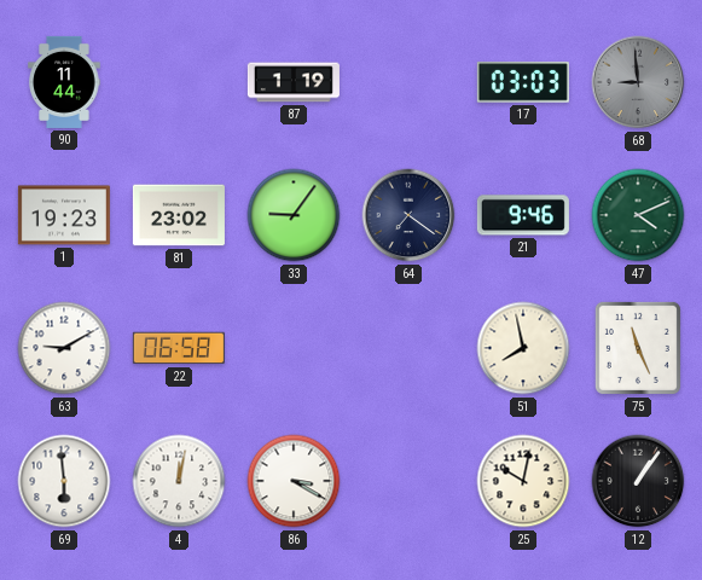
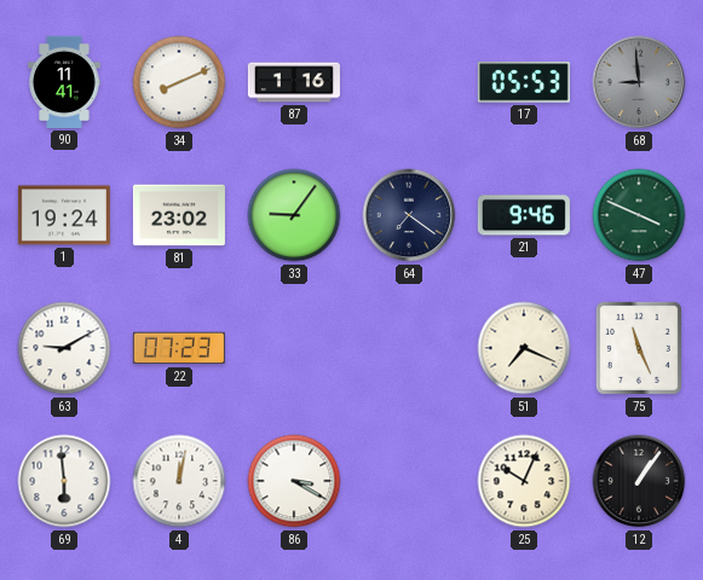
90: 11:44 -> 11:41 (64, 82)
34: none -> 8:11 (179, 82)
87: 1:19 -> 1:16 (294, 82)
17: 03:03 -> 05:53 (524, 82)
1: 19:23 -> 19:24 (64, 215)
47: 4:11 -> 3:49 (639, 215)
22: 06:58 -> 07:23 (179, 348)
51: 7:58 -> 7:19 (524, 348)
25: 10:02 -> 10:04 (524, 481)
